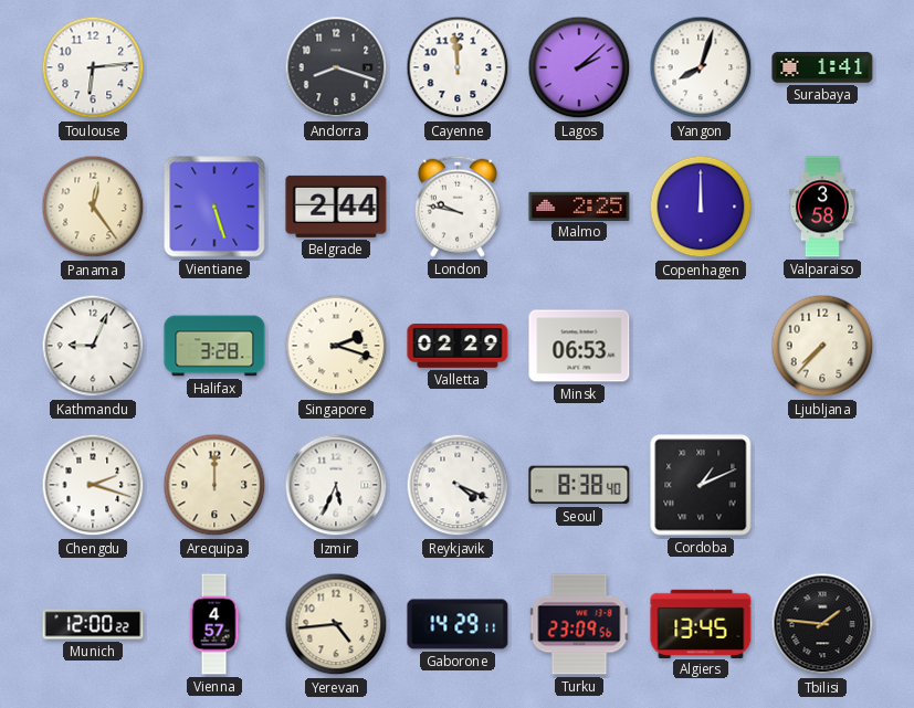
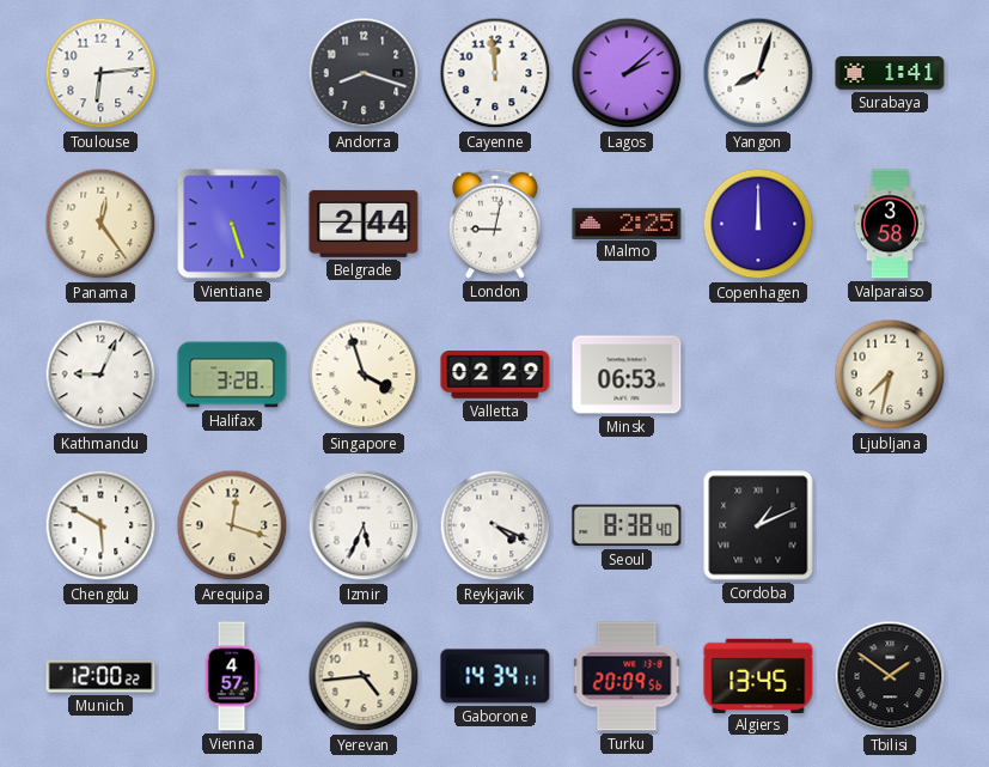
London: 9:47 -> 9:02 (495, 224)
Singapore: 2:18 -> 3:57 (364, 375)
Ljubljana: 7:37 -> 7:32 (890, 375)
Chengdu: 2:18 -> 5:50 (100, 525)
Arequipa: 12:00 -> 12:18 (232, 525)
Gaborone: 14:29 -> 14:34 (495, 676)
Turku: 23:09 -> 20:09 (627, 676)
Tbilisi: 1:46 -> 1:51 (890, 676)
